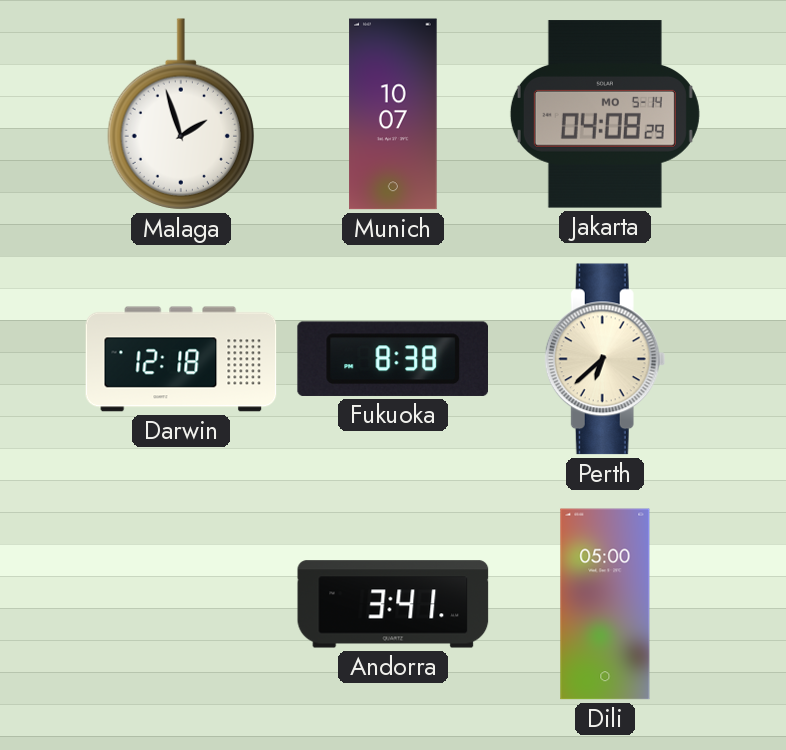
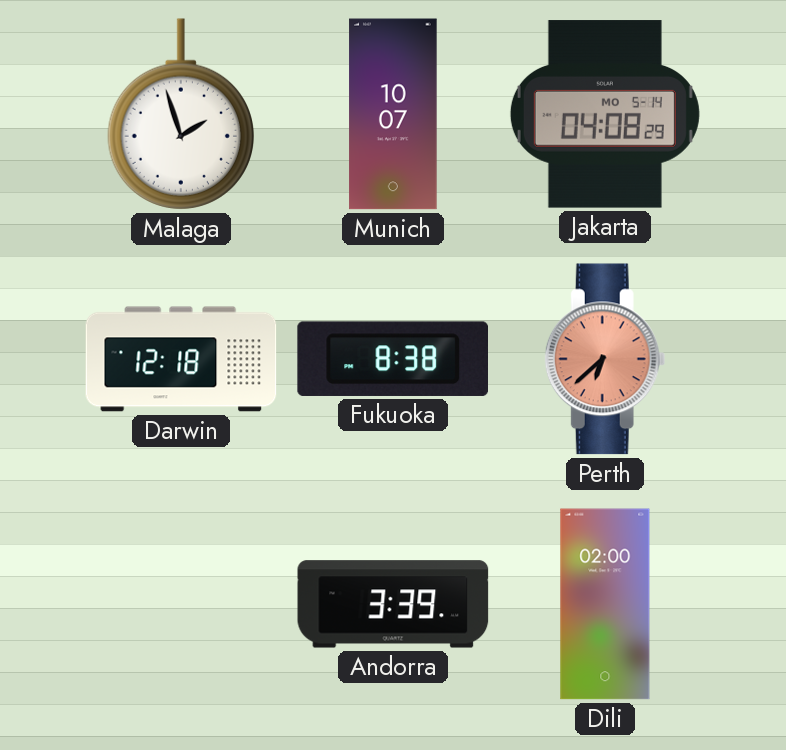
Perth dial: cream -> salmon (605, 359)
Andorra: 3:41 -> 3:39 (393, 604)
Dili: 05:00 -> 02:00 (605, 604)
